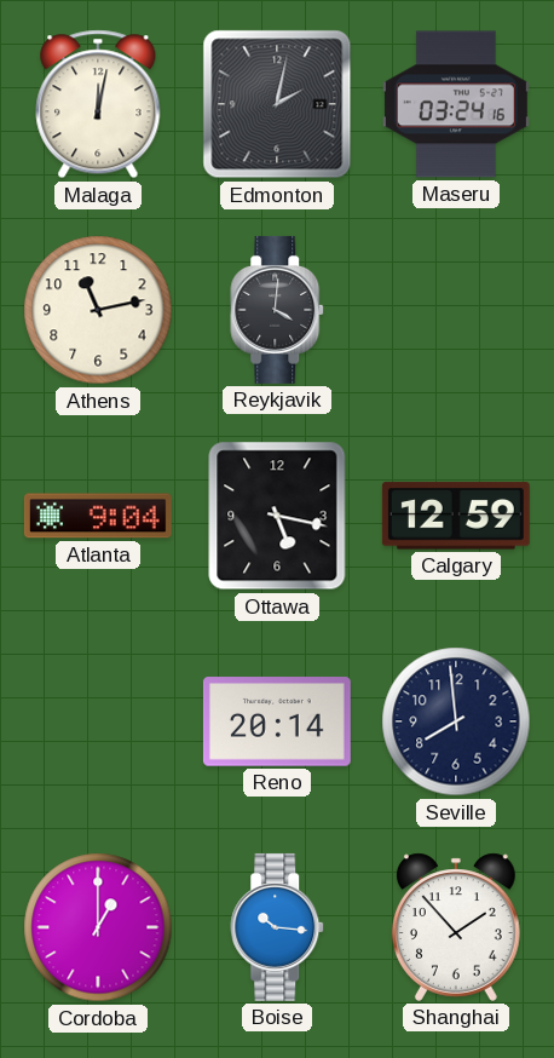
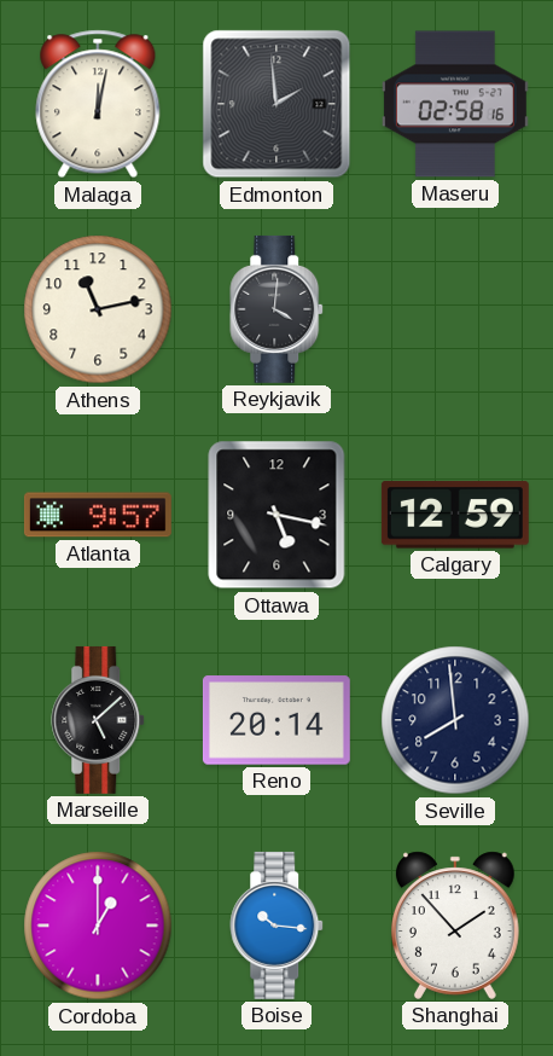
Edmonton: 2:02 -> 1:59 (276, 104)
Maseru: 03:24 -> 02:58 (455, 104)
Atlanta: 9:04 -> 9:57 (98, 515)
Marseille: none -> 5:08 (99, 720)
